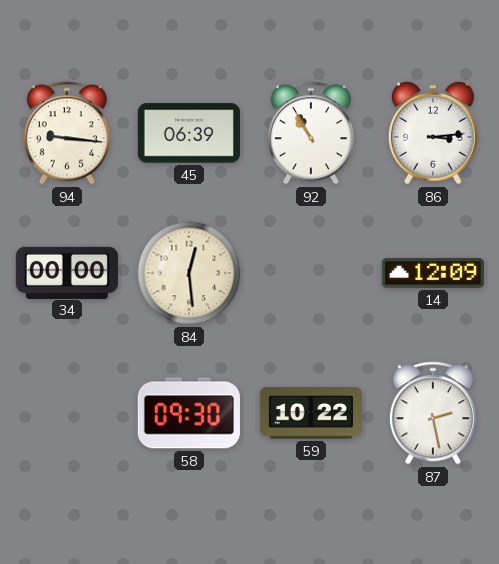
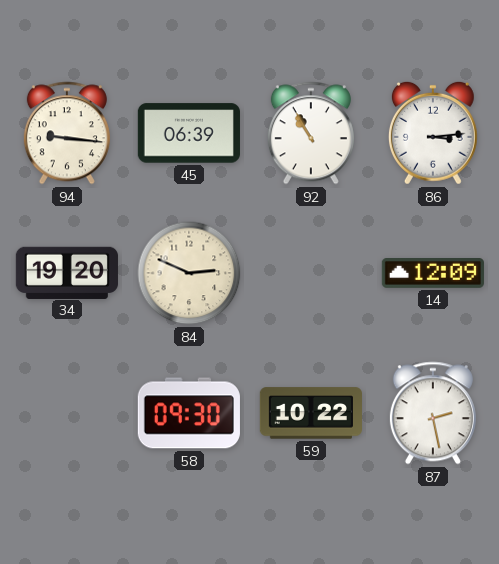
34: 00:00 -> 19:20 (67, 272)
84: 12:29 -> 2:49 (189, 273)
